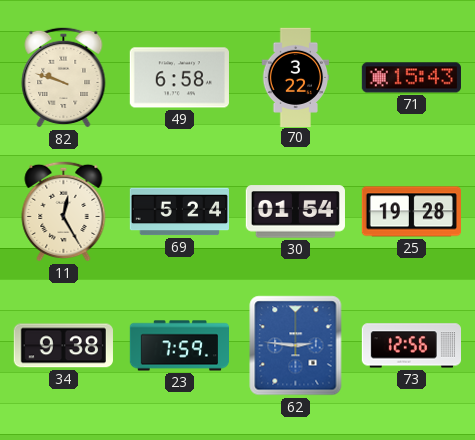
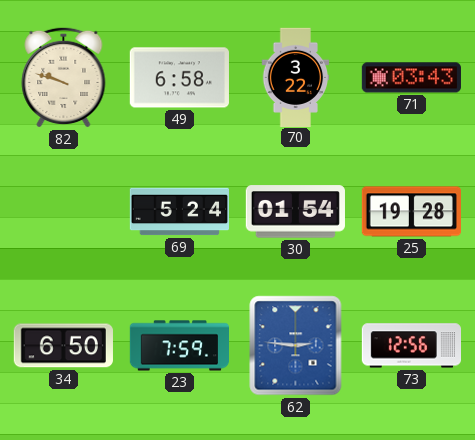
71: 15:43 -> 03:43 (411, 78)
11: 12:25 -> none (64, 211)
34: 9:38 -> 6:50 (63, 346)
